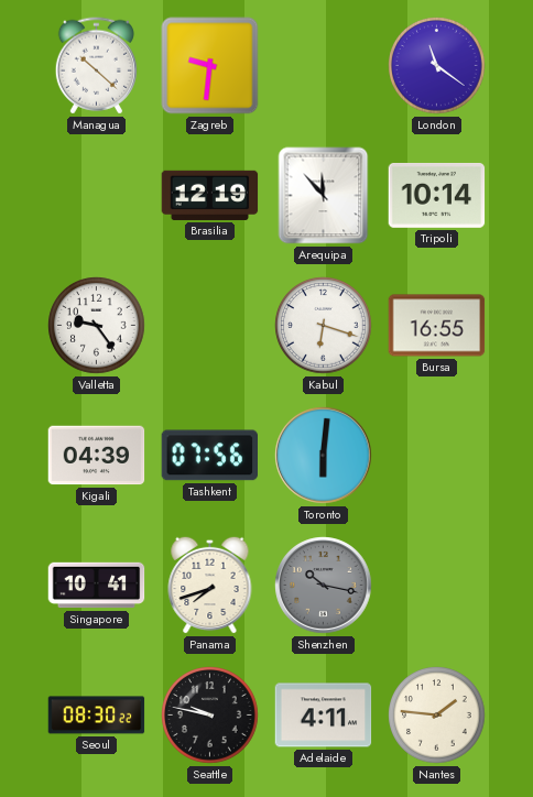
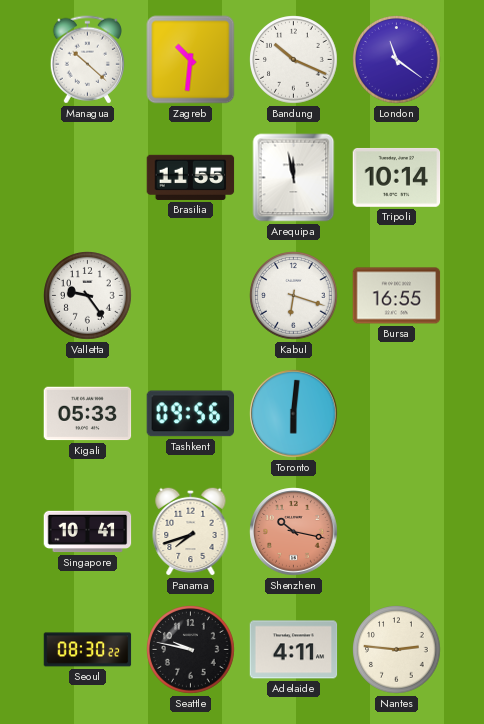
Zagreb: 9:31 -> 10:31 (191, 60)
Bandung: none -> 10:19 (294, 60)
Brasilia: 12:19 -> 11:55 (191, 177)
Arequipa: 11:53 -> 11:58 (294, 178)
Kigali: 04:39 -> 05:33 (88, 414)
Tashkent: 07:56 -> 09:56 (190, 414)
Shenzhen dial: grey -> salmon (294, 532)
Nantes: 1:46 -> 2:46 (397, 650)
